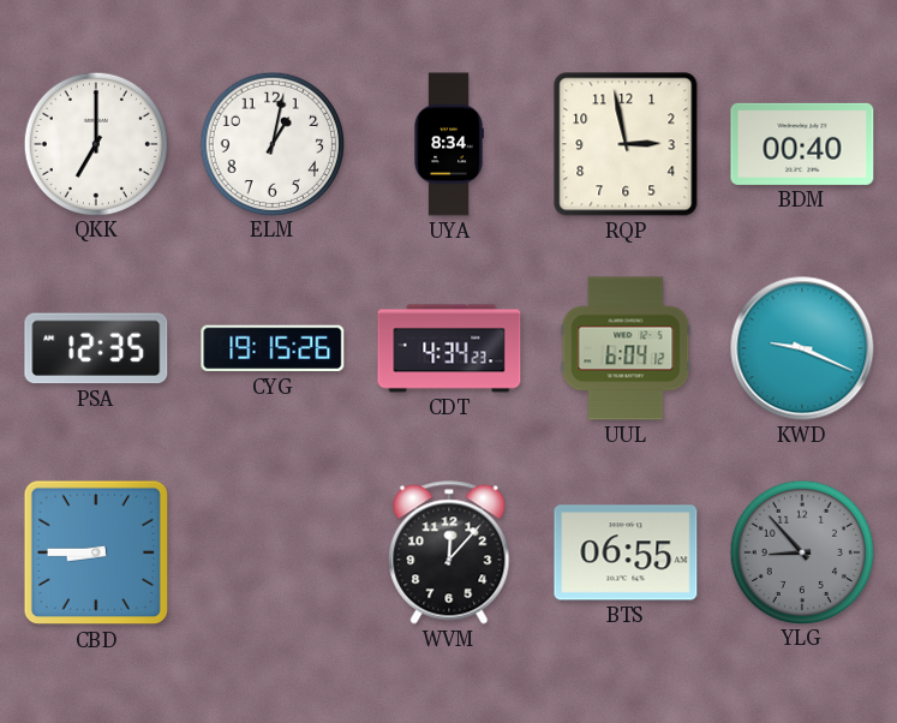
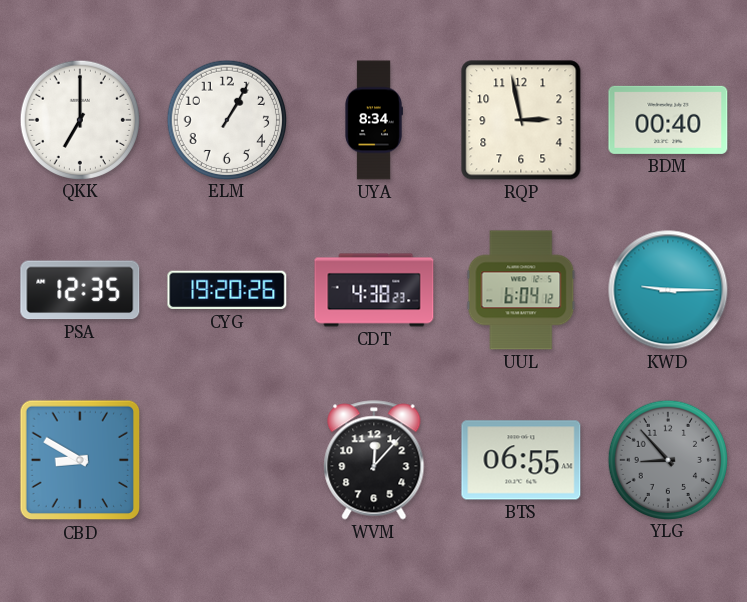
ELM: 1:02 -> 1:05 (226, 119)
CYG: 19:15 -> 19:20 (227, 290)
CDT: 4:34 -> 4:38 (374, 290)
KWD: 9:19 -> 9:15 (668, 290)
CBD: 8:45 -> 8:50 (80, 460)
